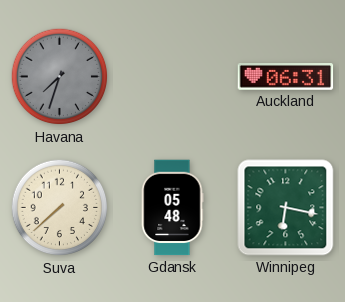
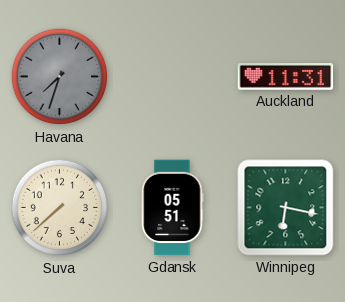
Auckland: 06:31 -> 11:31 (286, 77)
Gdansk: 05:48 -> 05:51 (172, 208)
